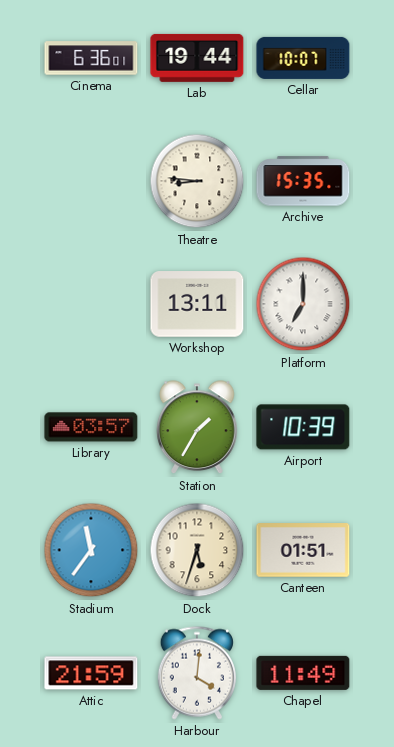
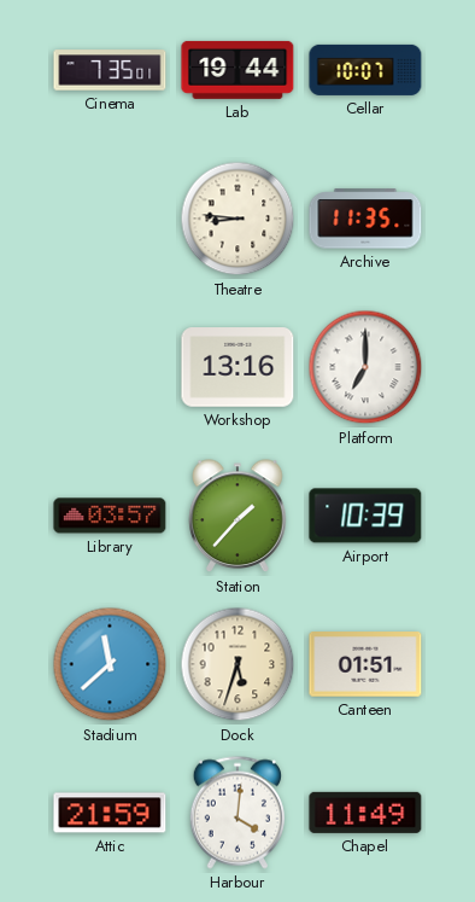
Cinema: 6:36 -> 7:35 (110, 70)
Archive: 15:35 -> 11:35 (365, 219)
Workshop: 13:11 -> 13:16 (237, 367)
Station: 1:35 -> 1:37 (239, 517)
Stadium: 11:36 -> 11:38 (110, 664)
